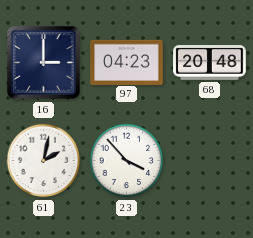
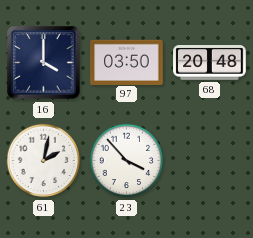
16: 3:00 -> 4:00 (44, 63)
97: 04:23 -> 03:50 (127, 62)
